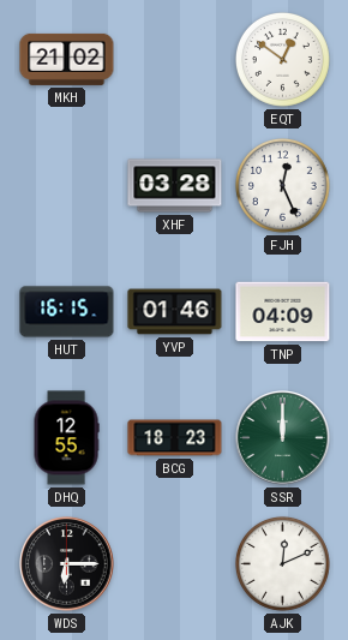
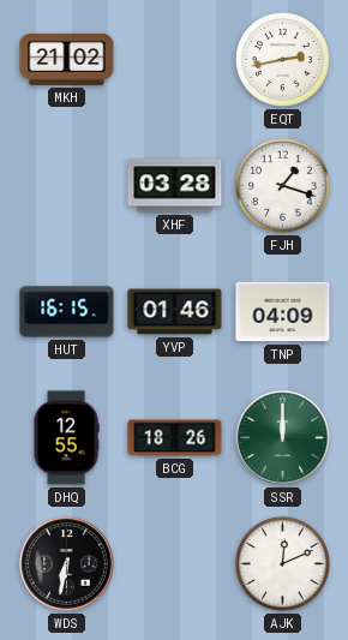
EQT: 12:51 -> 2:43 (282, 59)
FJH: 12:26 -> 1:18 (282, 185)
BCG: 18:23 -> 18:26 (175, 438)
WDS: 6:15 -> 6:32 (67, 564)
